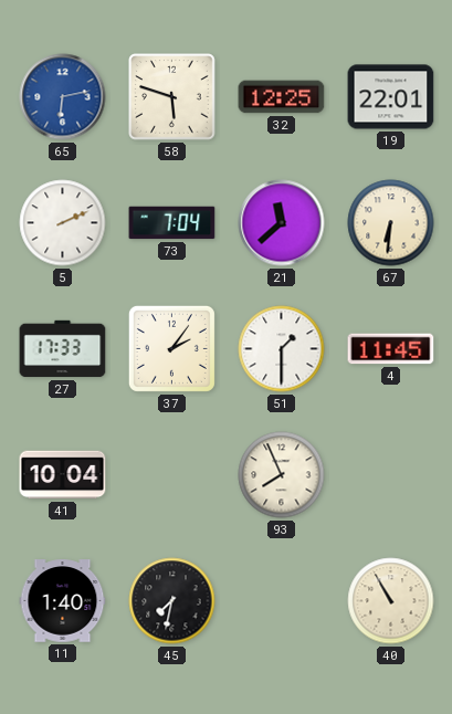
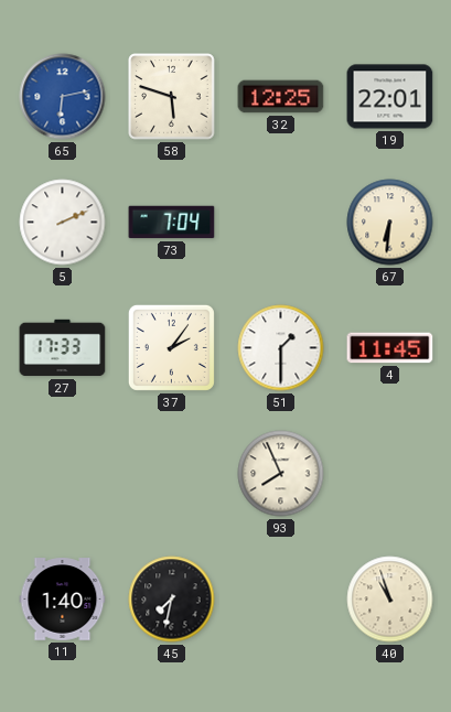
21: 11:38 -> none (282, 223)
41: 10:04 -> none (63, 475)
40: 10:55 -> 10:57 (390, 600)
